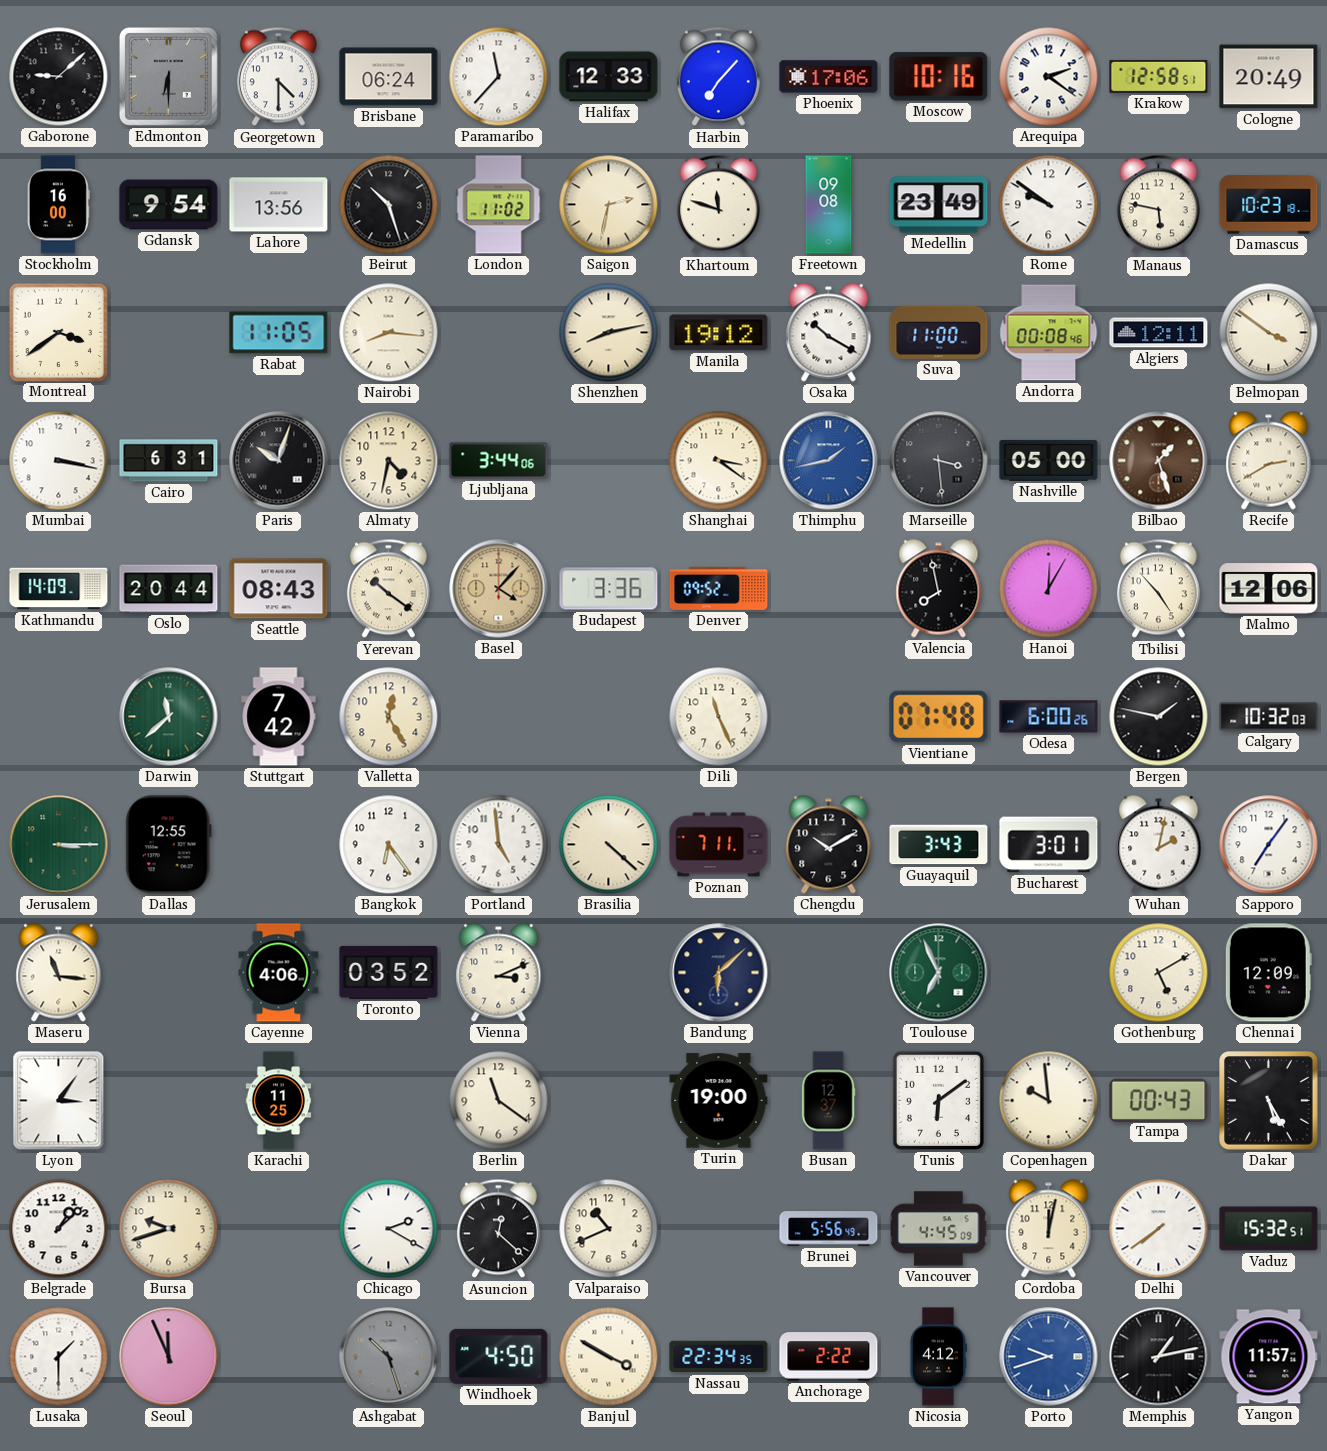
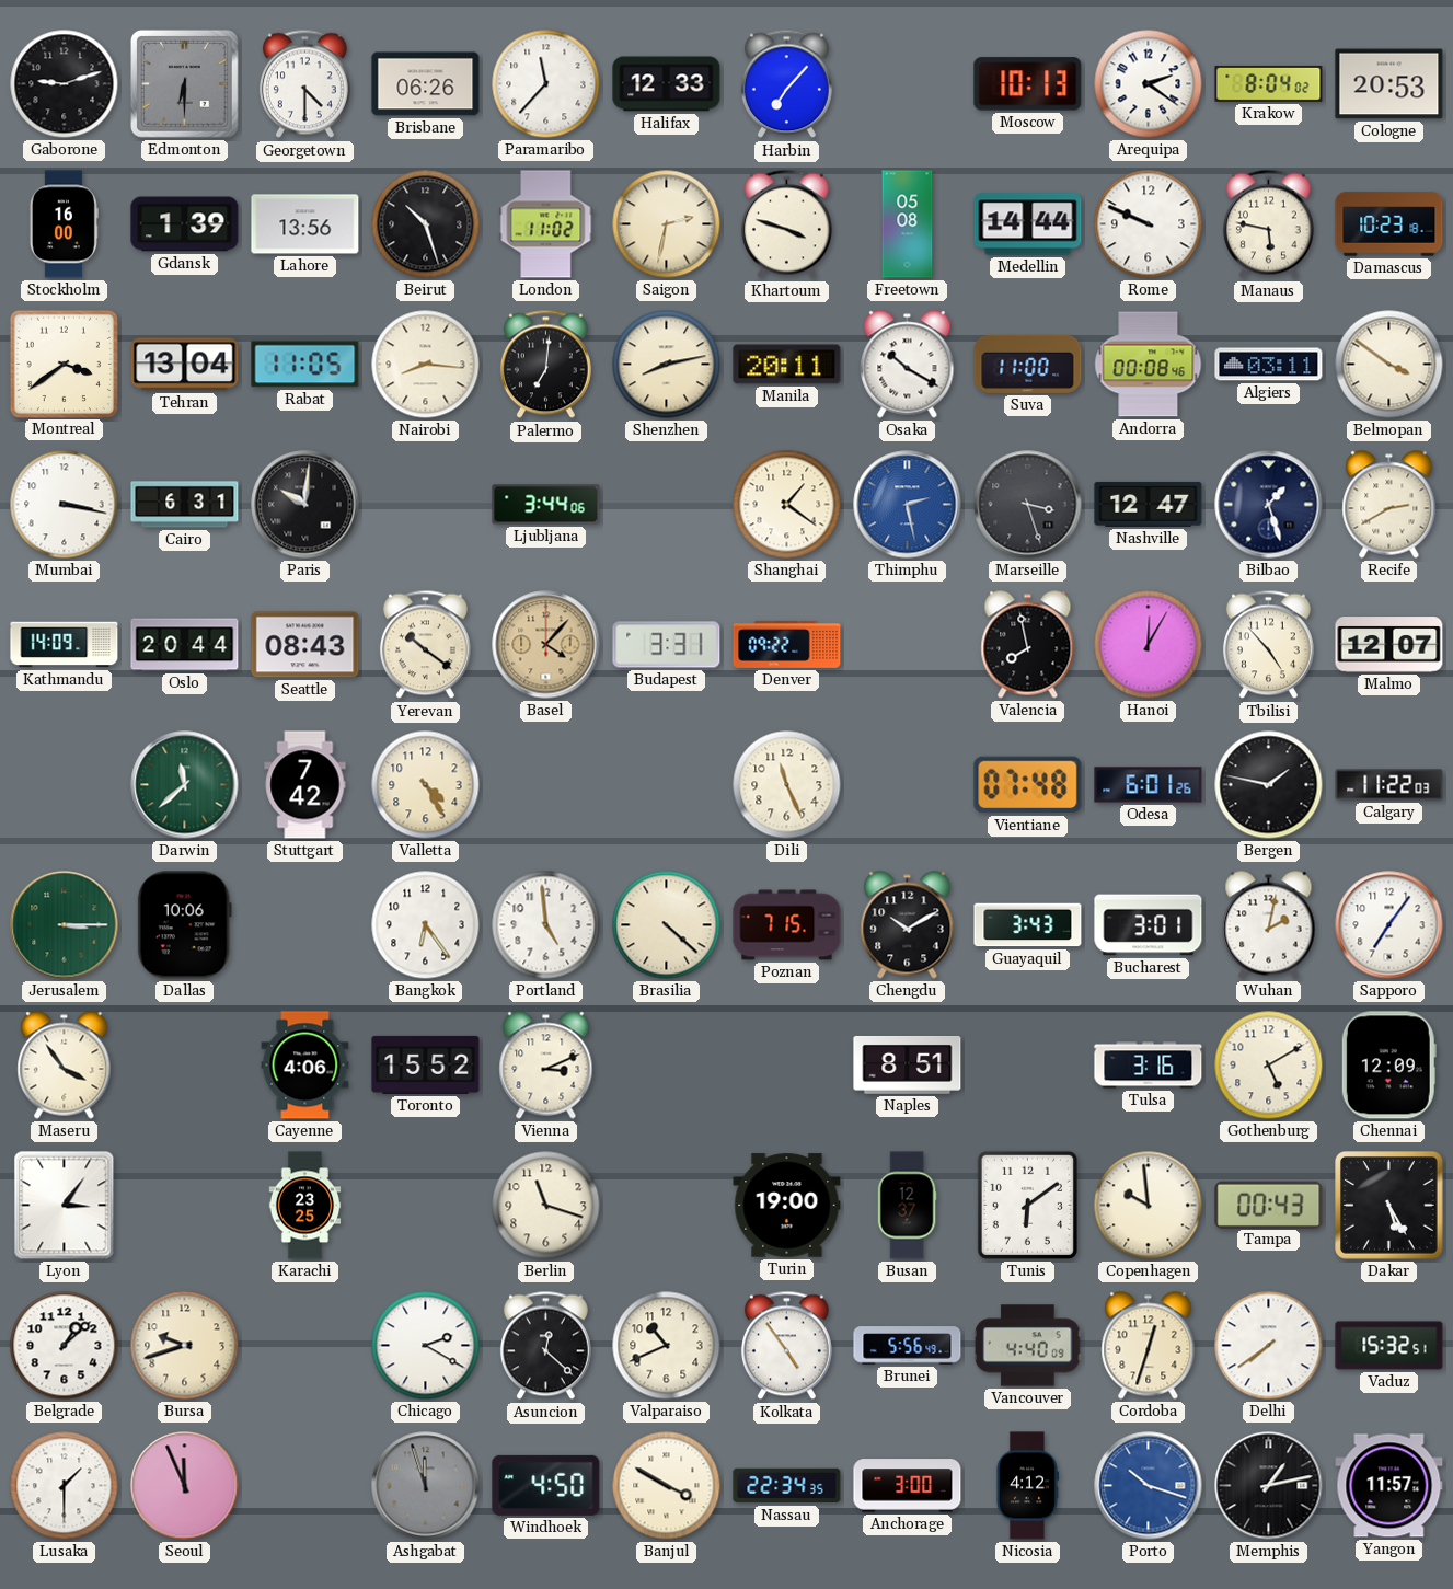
Gaborone: 9:08 -> 9:12 (65, 84)
Brisbane: 06:24 -> 06:26 (426, 84)
Phoenix: 17:06 -> none (829, 77)
Moscow: 10:16 -> 10:13 (1028, 84)
Krakow: 12:58 -> 8:04 (1269, 83)
Cologne: 20:49 -> 20:53 (1389, 84)
Gdansk: 9:54 -> 1:39 (185, 224)
Khartoum: 11:48 -> 3:48 (786, 224)
Freetown: 09:08 -> 05:08 (908, 224)
Medellin: 23:49 -> 14:44 (1028, 224)
Rome: 9:51 -> 9:49 (1149, 224)
Tehran: none -> 13:04 (185, 365)
Palermo: none -> 7:01 (545, 365)
Manila: 19:12 -> 20:11 (787, 365)
Algiers: 12:11 -> 03:11 (1269, 365)
Paris: 10:03 -> 10:01 (305, 505)
Almaty: 4:32 -> none (389, 461)
Shanghai: 3:21 -> 1:21 (787, 505)
Thimphu: 1:43 -> 2:28 (908, 505)
Marseille: 3:29 -> 3:27 (1028, 505)
Nashville: 05:00 -> 12:47 (1149, 504)
Bilbao dial: brown -> navy (1269, 505)
Budapest: 3:36 -> 3:31 (667, 645)
Denver: 09:52 -> 09:22 (787, 644)
Malmo: 12:06 -> 12:07 (1389, 645)
Valletta: 12:25 -> 4:25 (426, 785)
Odesa: 6:00 -> 6:01 (1149, 785)
Calgary: 10:32 -> 11:22 (1389, 785)
Dallas: 12:55 -> 10:06 (184, 925)
Poznan: 7:11 -> 7:15 (787, 925)
Maseru: 11:16 -> 3:54 (65, 1066)
Toronto: 03:52 -> 15:52 (426, 1064)
Bandung: 6:08 -> none (719, 973)
Naples: none -> 8:51 (908, 1066)
Toulouse: 6:56 -> none (939, 973)
Tulsa: none -> 3:16 (1149, 1066)
Karachi: 11:25 -> 23:25 (305, 1206)
Berlin: 11:21 -> 11:18 (546, 1206)
Kolkata: none -> 4:54 (786, 1346)
Vancouver: 4:45 -> 4:40 (1028, 1346)
Cordoba: 12:02 -> 12:33 (1149, 1346)
Ashgabat: 10:27 -> 11:57 (426, 1486)
Anchorage: 2:22 -> 3:00 (908, 1486)
Porto: 9:42 -> 10:18 (1149, 1486)
